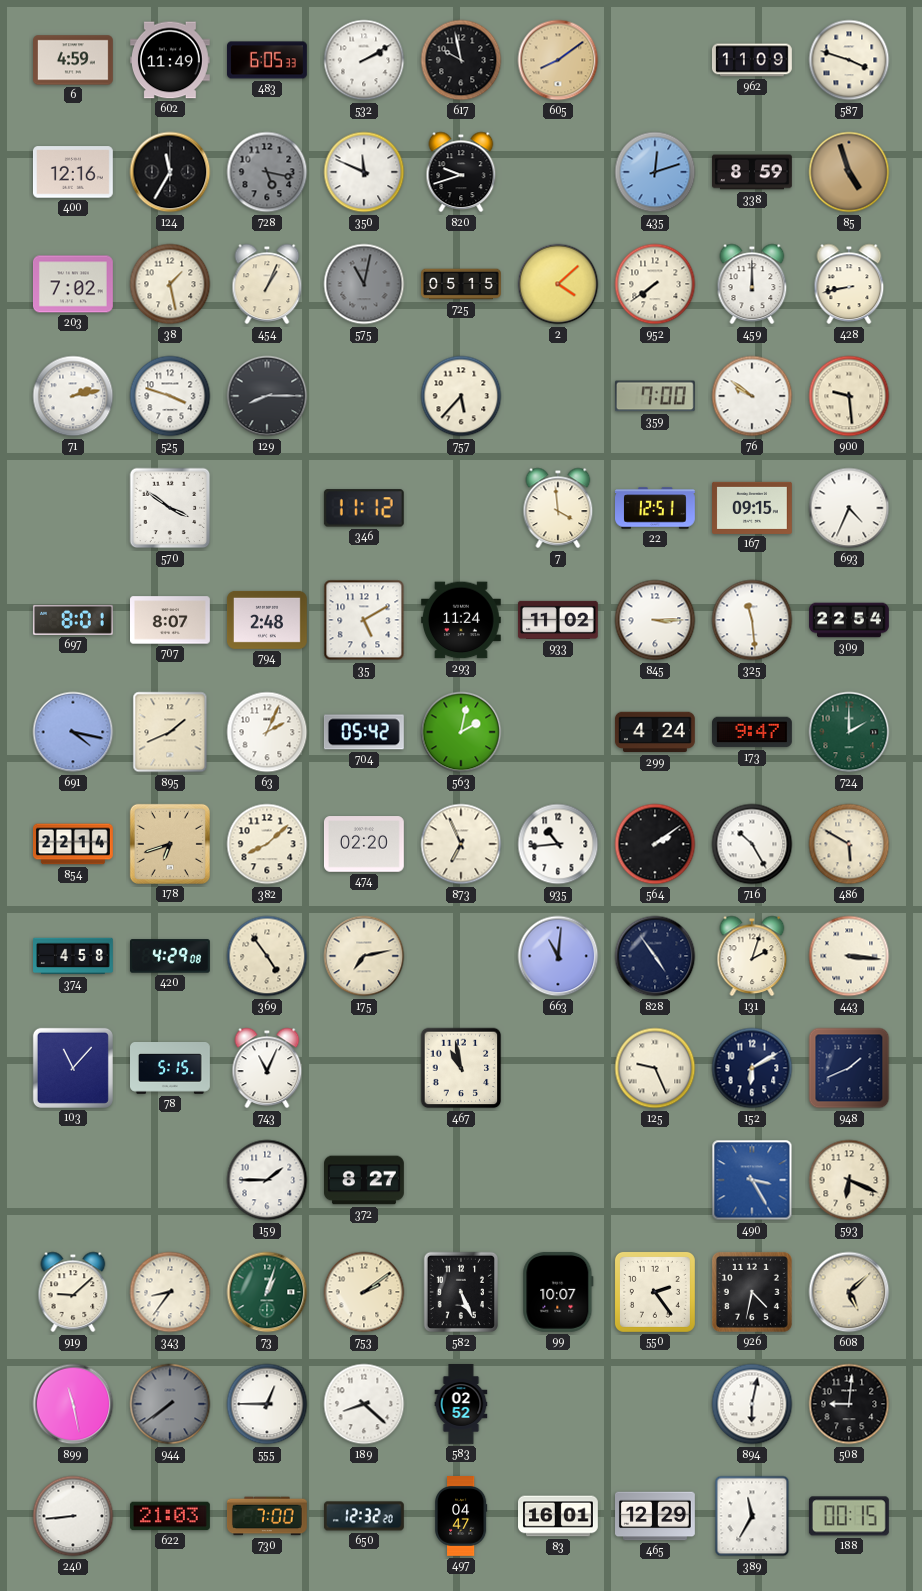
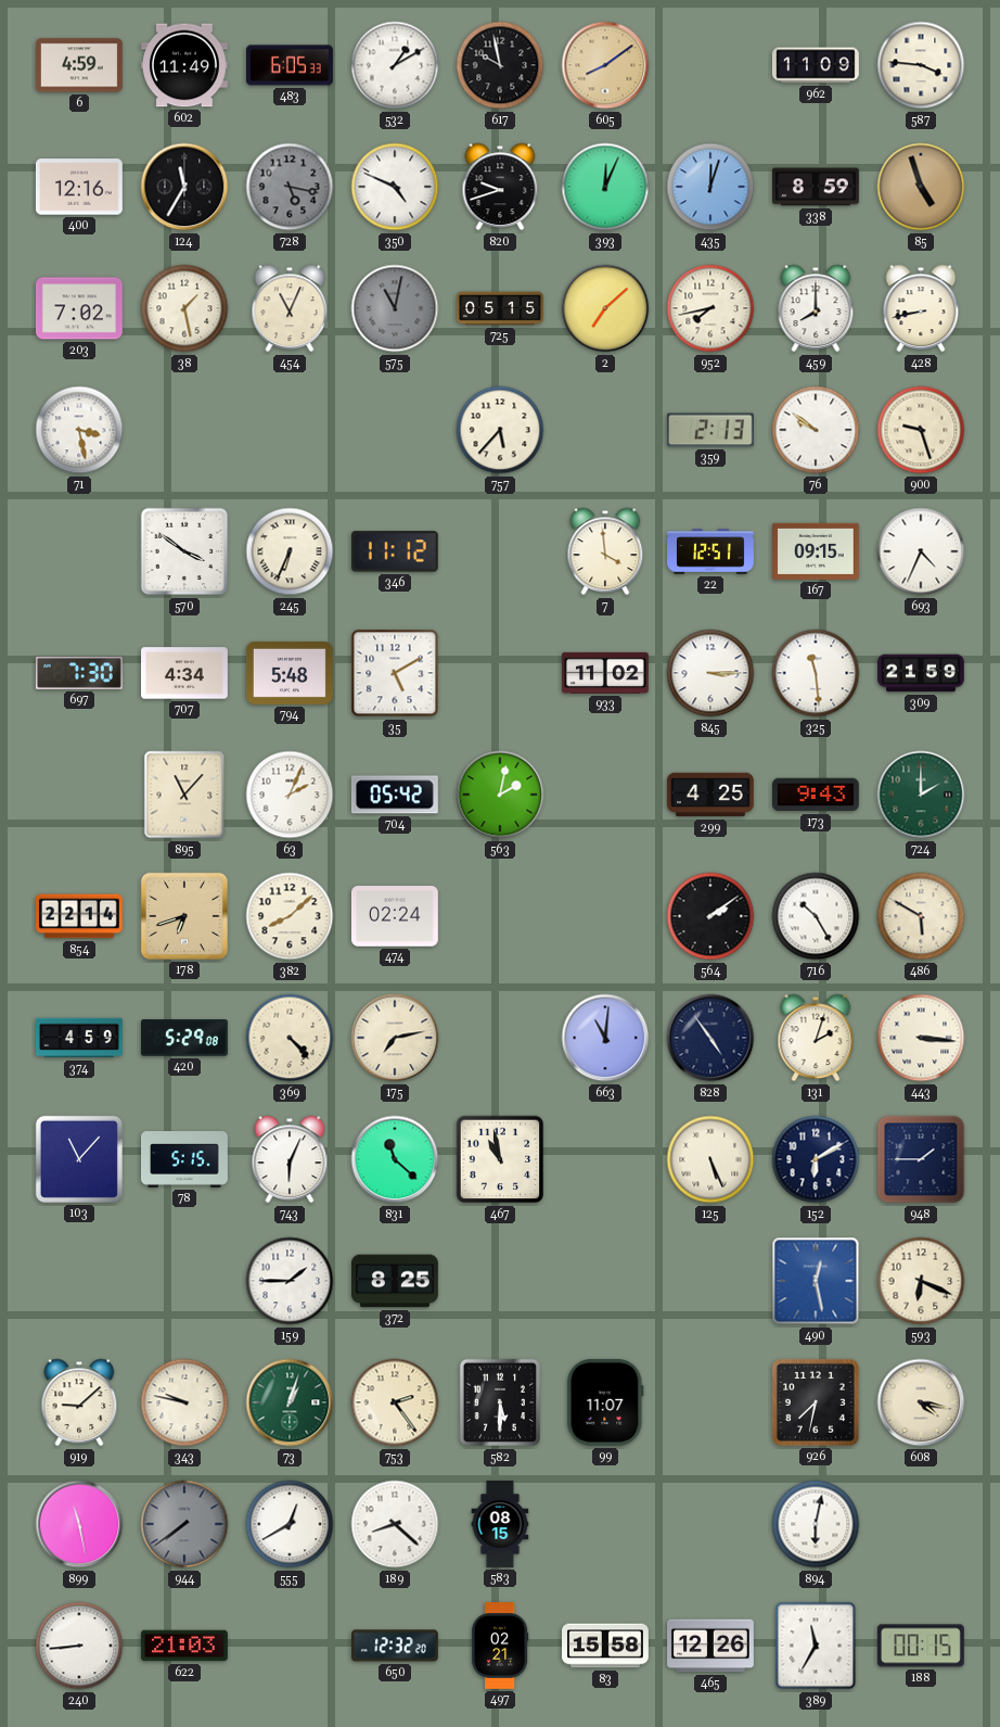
532: 2:10 -> 1:10 (395, 65)
587: 3:48 -> 3:46 (921, 65)
350: 11:49 -> 4:49 (395, 187)
393: none -> 12:04 (605, 187)
435: 12:12 -> 12:03 (710, 187)
454: 1:04 -> 11:04 (290, 308)
2: 4:08 -> 7:08 (605, 308)
952: 7:39 -> 7:43 (710, 308)
459: 12:00 -> 8:00 (816, 308)
71: 2:13 -> 3:28 (79, 430)
525: 3:48 -> none (170, 396)
129: 8:15 -> none (267, 396)
359: 7:00 -> 2:13 (710, 430)
900: 9:29 -> 9:27 (921, 430)
245: none -> 6:34 (290, 551)
697: 8:01 -> 7:30 (79, 673)
707: 8:07 -> 4:34 (185, 673)
794: 2:48 -> 5:48 (290, 673)
293: 11:24 -> none (461, 620)
309: 22:54 -> 21:59 (922, 673)
691: 4:17 -> none (73, 732)
895: 1:41 -> 11:07 (184, 795)
299: 4:24 -> 4:25 (710, 795)
173: 9:47 -> 9:43 (817, 795)
474: 02:20 -> 02:24 (395, 916)
873: 6:56 -> none (461, 844)
935: 10:44 -> none (558, 844)
374: 4:58 -> 4:59 (80, 1038)
420: 4:29 -> 5:29 (185, 1038)
369: 4:54 -> 4:23 (290, 1038)
743: 11:04 -> 6:04 (290, 1159)
831: none -> 11:22 (395, 1159)
125: 9:26 -> 5:26 (710, 1159)
948: 1:41 -> 1:45 (921, 1159)
372: 8:27 -> 8:25 (396, 1281)
490: 3:25 -> 12:28 (816, 1281)
343: 8:36 -> 9:47 (184, 1402)
753: 2:09 -> 2:24 (395, 1402)
582: 5:26 -> 5:30 (499, 1402)
99: 10:07 -> 11:07 (605, 1402)
550: 2:24 -> none (655, 1292)
926: 4:32 -> 7:32 (816, 1402)
608: 5:08 -> 4:17 (921, 1402)
555: 12:45 -> 12:40 (290, 1524)
583: 02:52 -> 08:15 (500, 1525)
508: 9:01 -> none (849, 1404)
730: 7:00 -> none (268, 1516)
497: 04:47 -> 02:21 (500, 1647)
83: 16:01 -> 15:58 (606, 1646)
465: 12:29 -> 12:26 (711, 1646)
